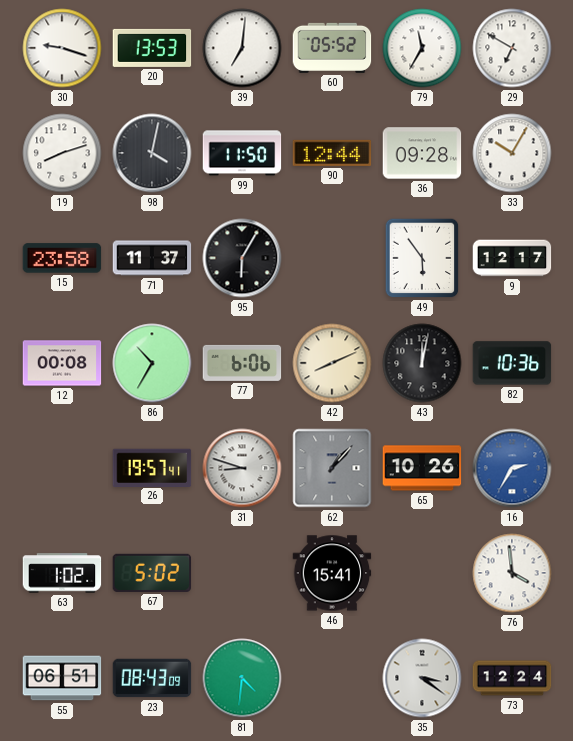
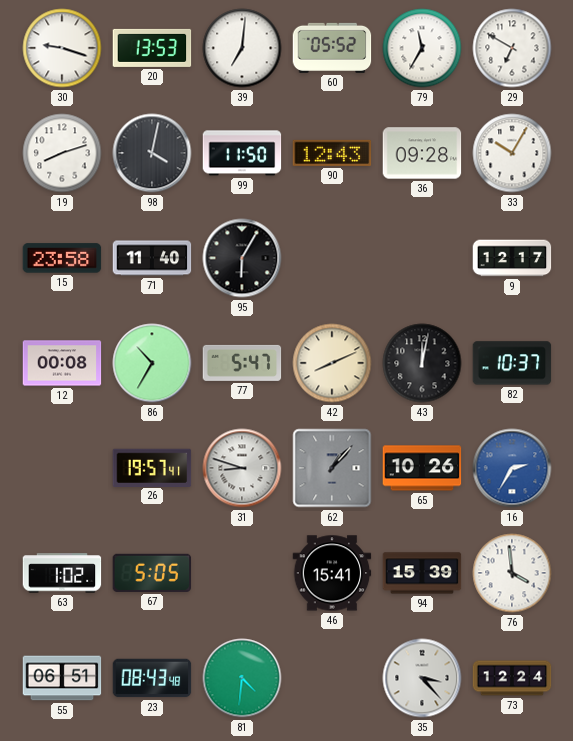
90: 12:44 -> 12:43 (332, 153)
71: 11:37 -> 11:40 (152, 258)
49: 5:54 -> none (422, 258)
77: 6:06 -> 5:47 (242, 363)
82: 10:36 -> 10:37 (512, 363)
67: 5:02 -> 5:05 (152, 573)
94: none -> 15:39 (422, 573)
23: 08:43:09 -> 08:43:48 (152, 678)
35: 3:21 -> 3:23 (422, 678)
